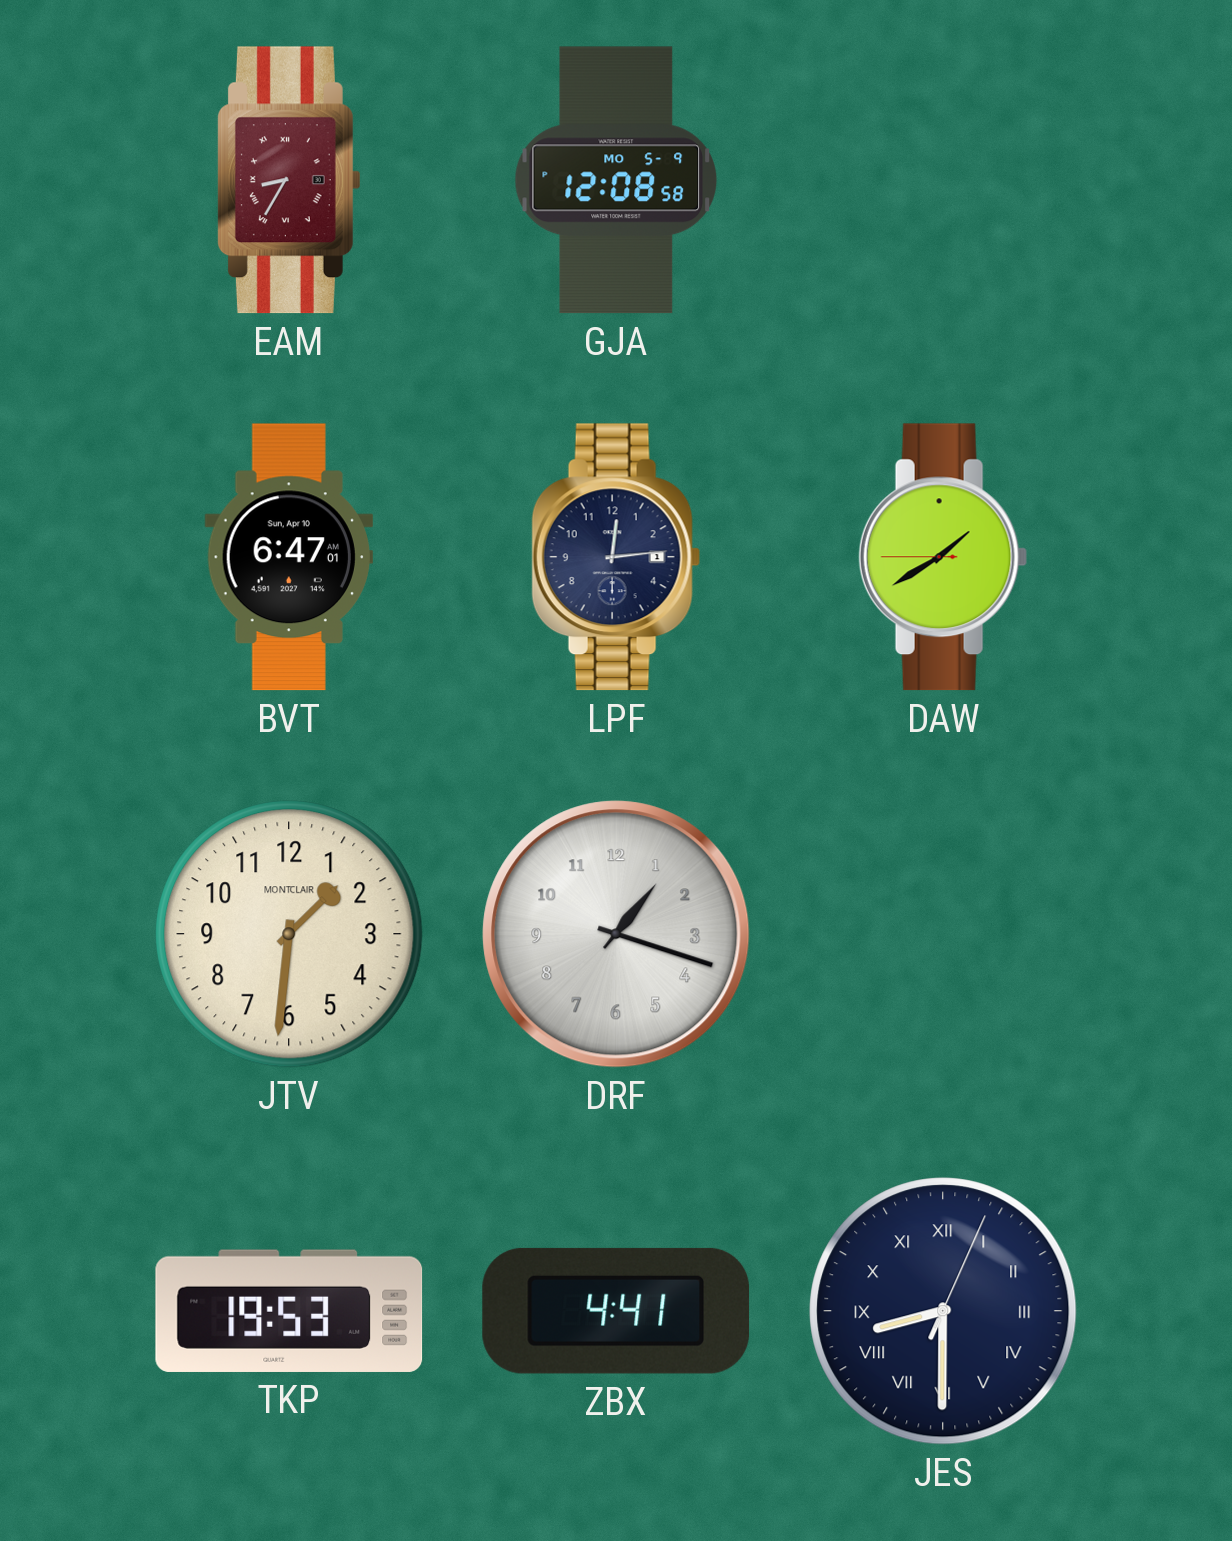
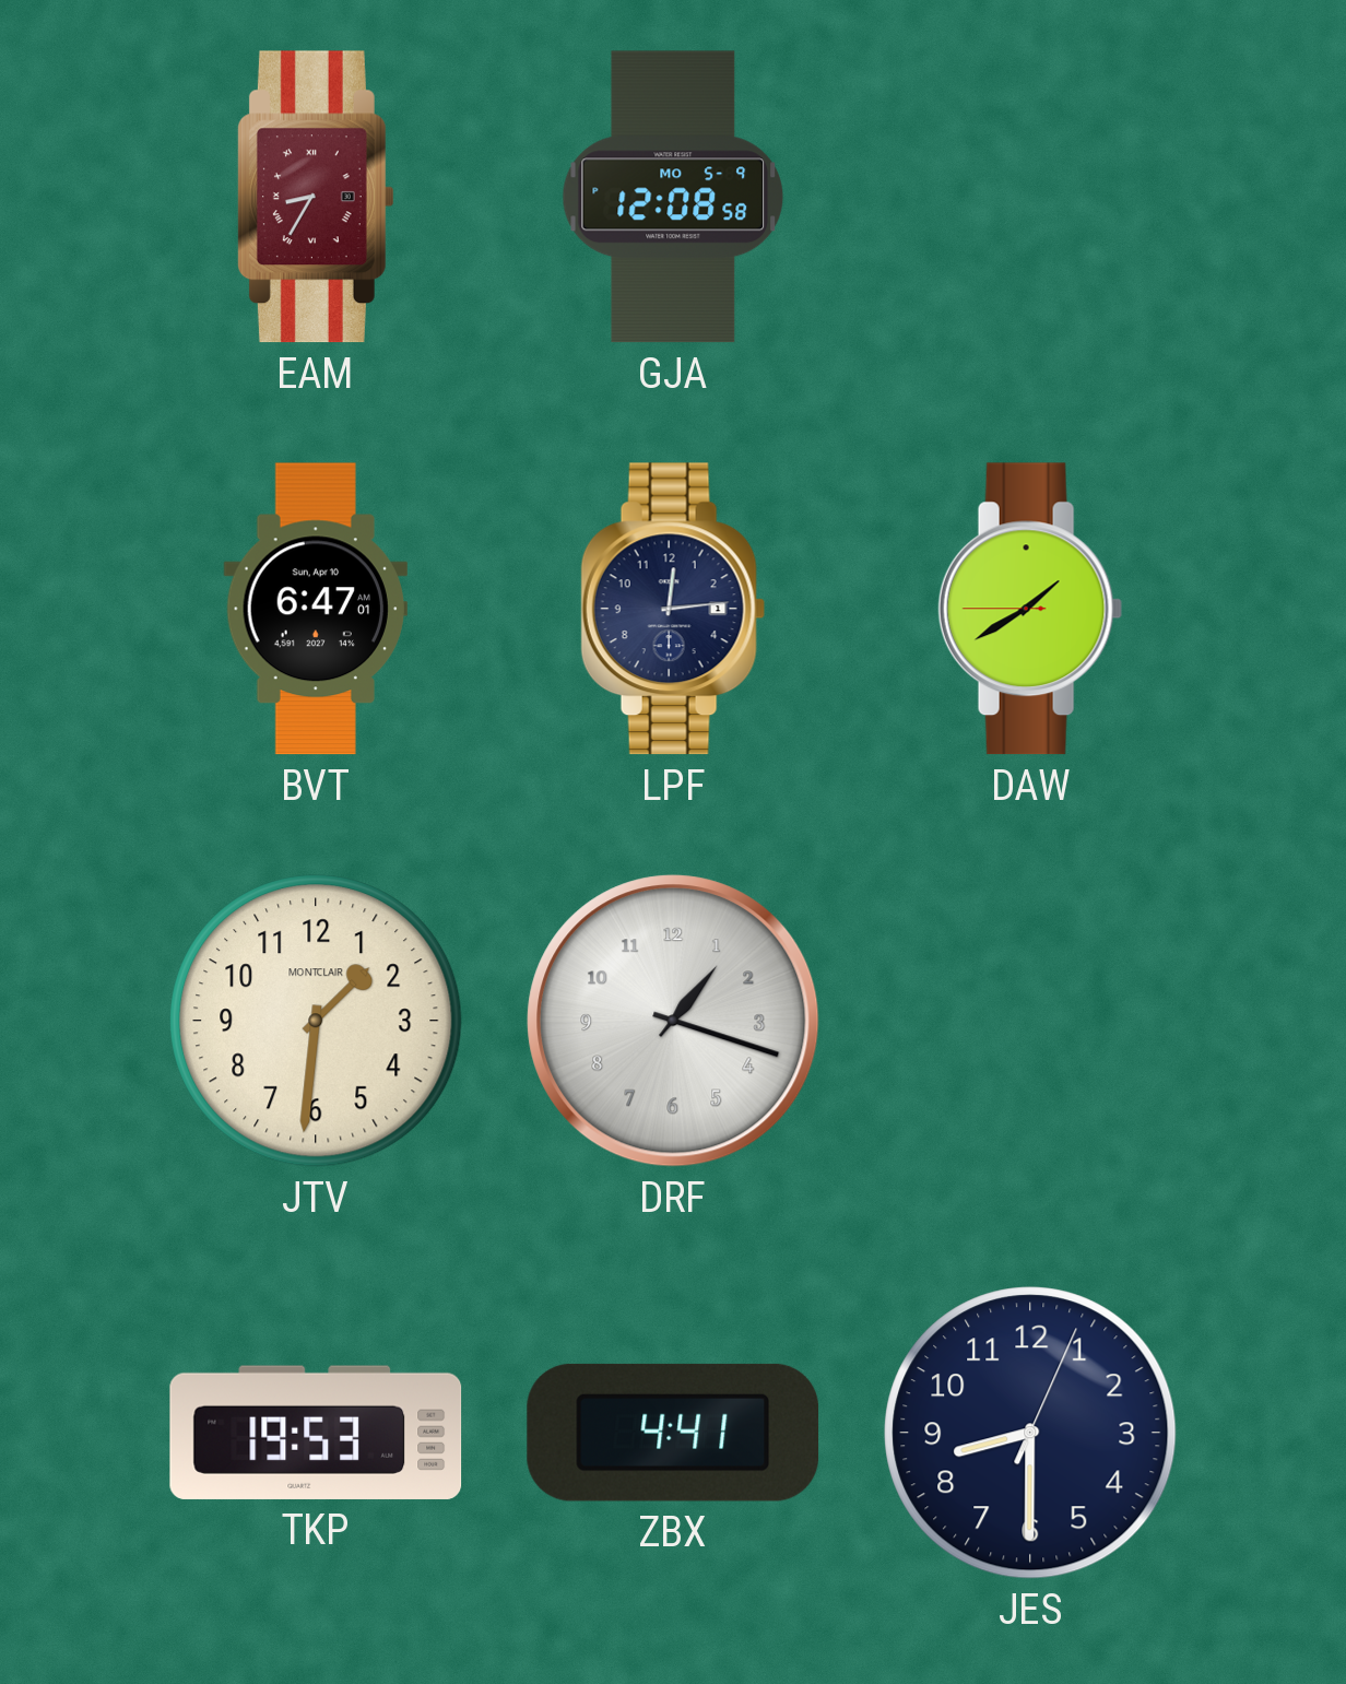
JES numerals: Roman -> Arabic (1030, 1433)
